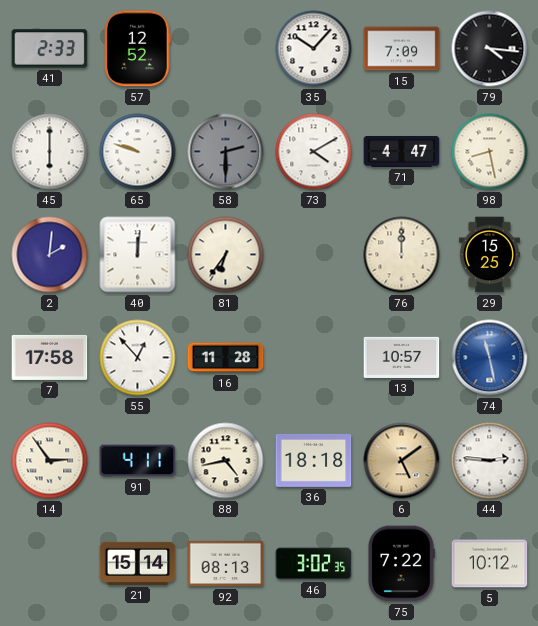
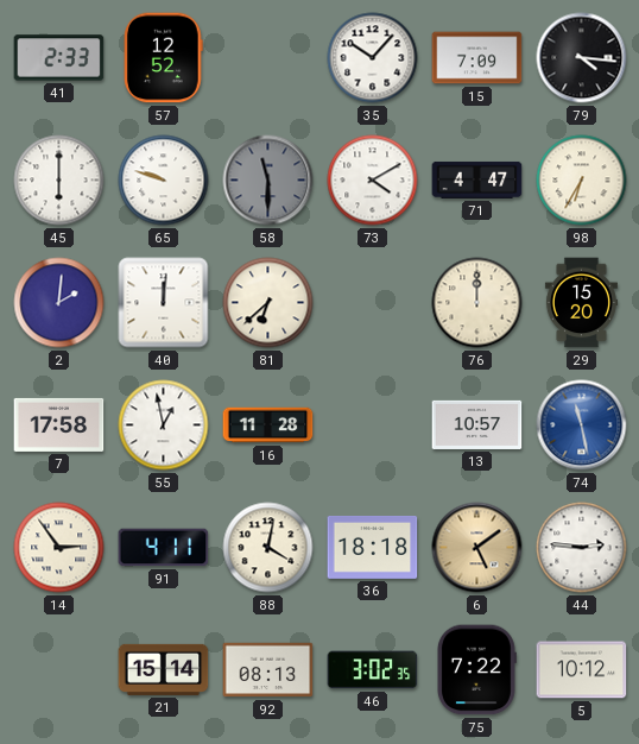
58: 2:30 -> 11:30 (268, 181)
98: 8:28 -> 6:35 (582, 181)
81: 6:36 -> 6:38 (268, 303)
29: 15:25 -> 15:20 (581, 303)
55: 12:53 -> 12:58 (164, 425)
88: 4:43 -> 4:02 (268, 548)
